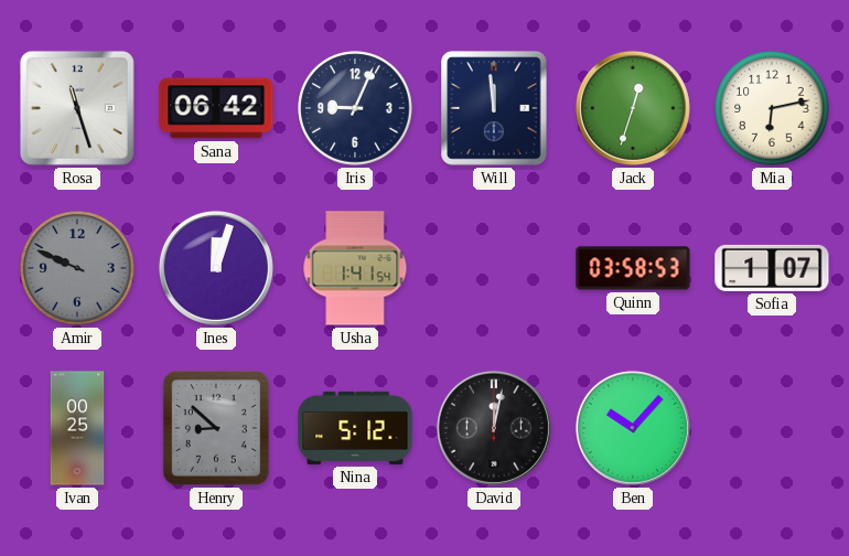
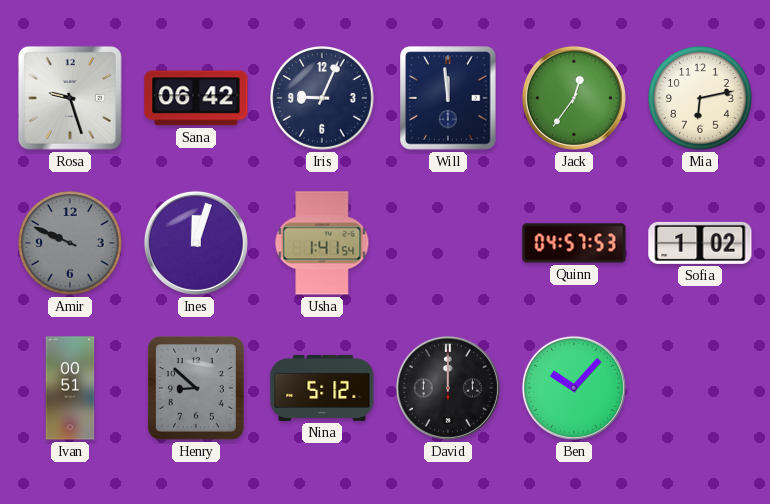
Rosa: 11:27 -> 9:27 (70, 98)
Jack: 12:33 -> 12:36 (574, 98)
Quinn: 03:58 -> 04:57 (574, 243)
Sofia: 1:07 -> 1:02 (700, 243)
Ivan: 00:25 -> 00:51 (70, 388)
David: 12:02 -> 12:00 (448, 388)
